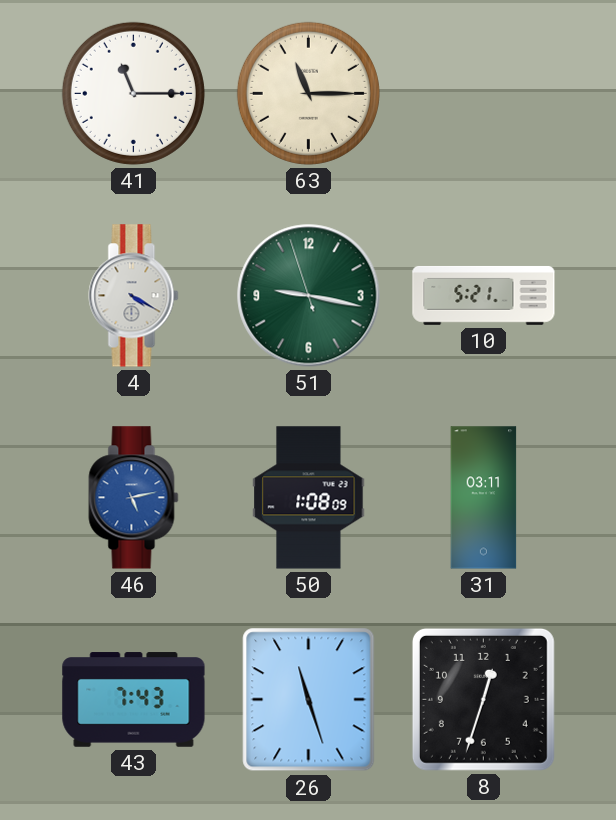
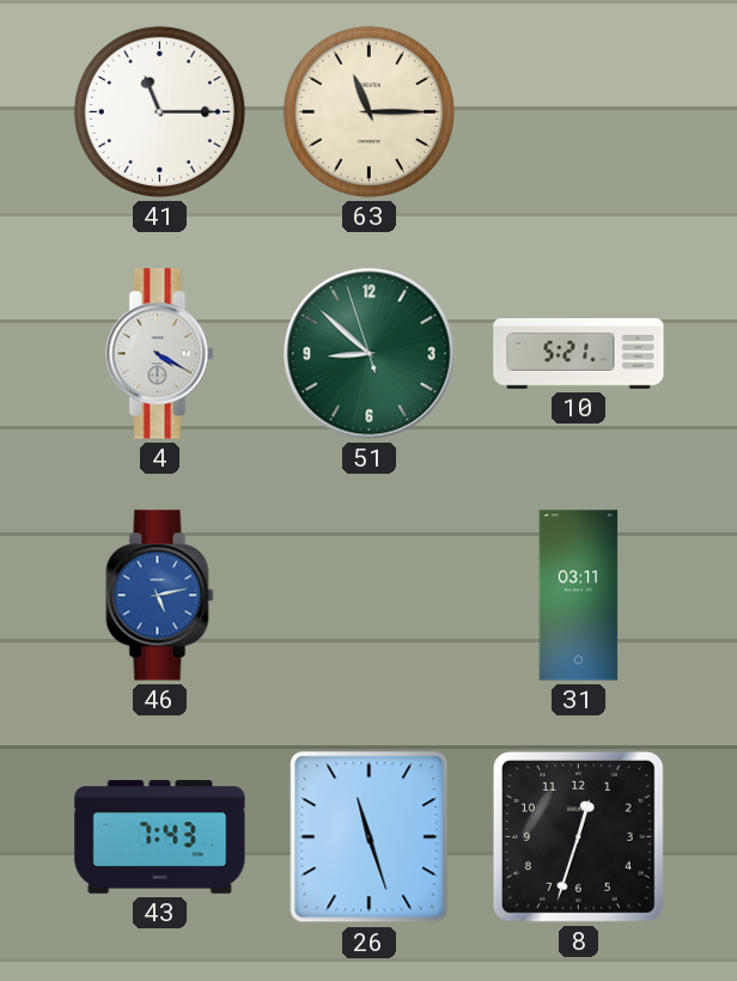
51: 9:16 -> 8:51 (370, 354)
50: 1:08 -> none (309, 498)
